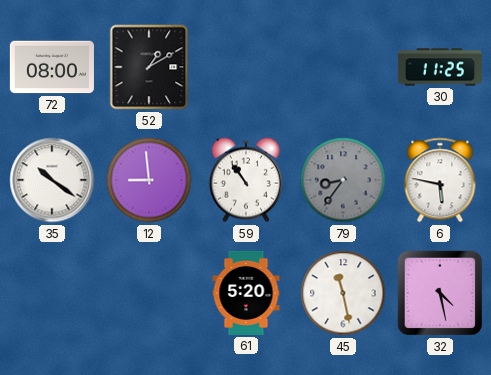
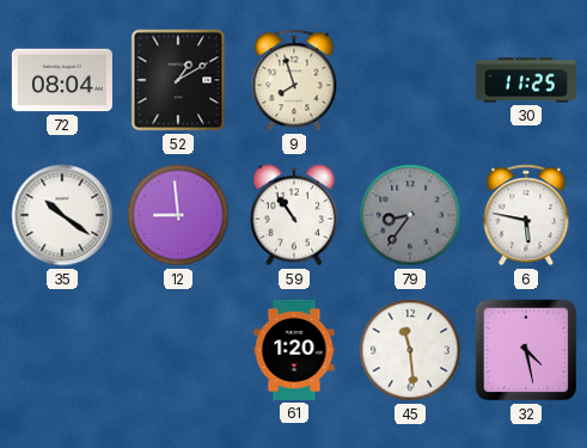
72: 08:00 -> 08:04 (62, 80)
9: none -> 7:57 (294, 80)
61: 5:20 -> 1:20 (294, 350)
45: 11:28 -> 11:29 (410, 350)
